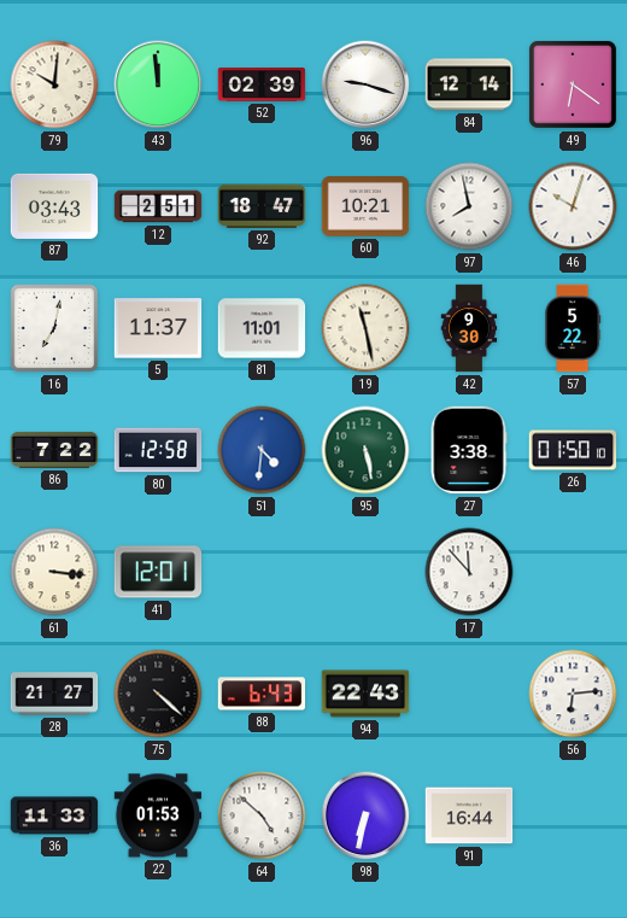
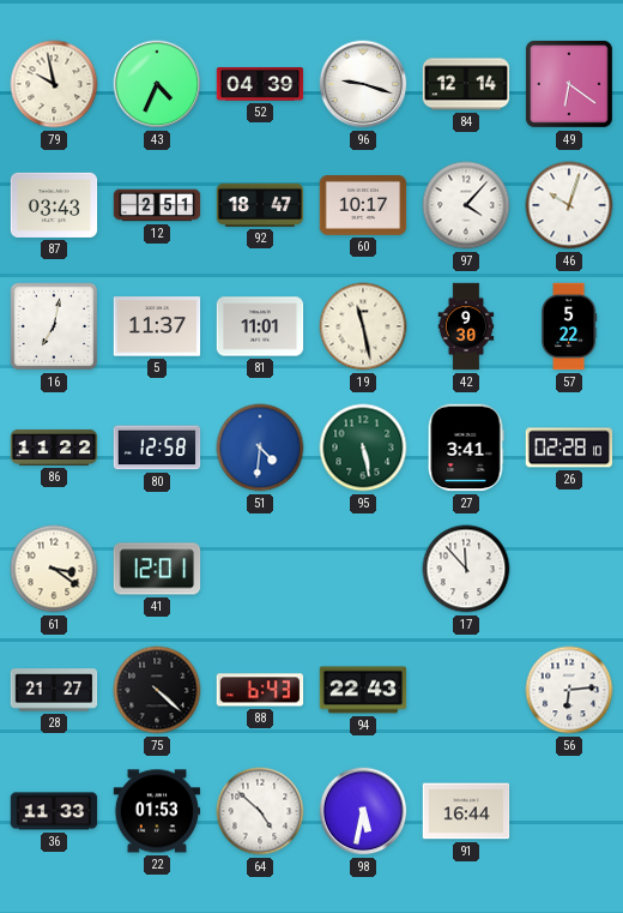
79: 10:01 -> 9:58 (54, 84)
43: 11:59 -> 4:34 (157, 84)
52: 02:39 -> 04:39 (260, 85)
60: 10:21 -> 10:17 (363, 206)
97: 7:58 -> 4:07 (466, 205)
86: 7:22 -> 11:22 (54, 448)
27: 3:38 -> 3:41 (466, 448)
26: 01:50 -> 02:28 (569, 448)
61: 3:16 -> 3:21 (54, 569)
98: 6:32 -> 5:32 (363, 811)
